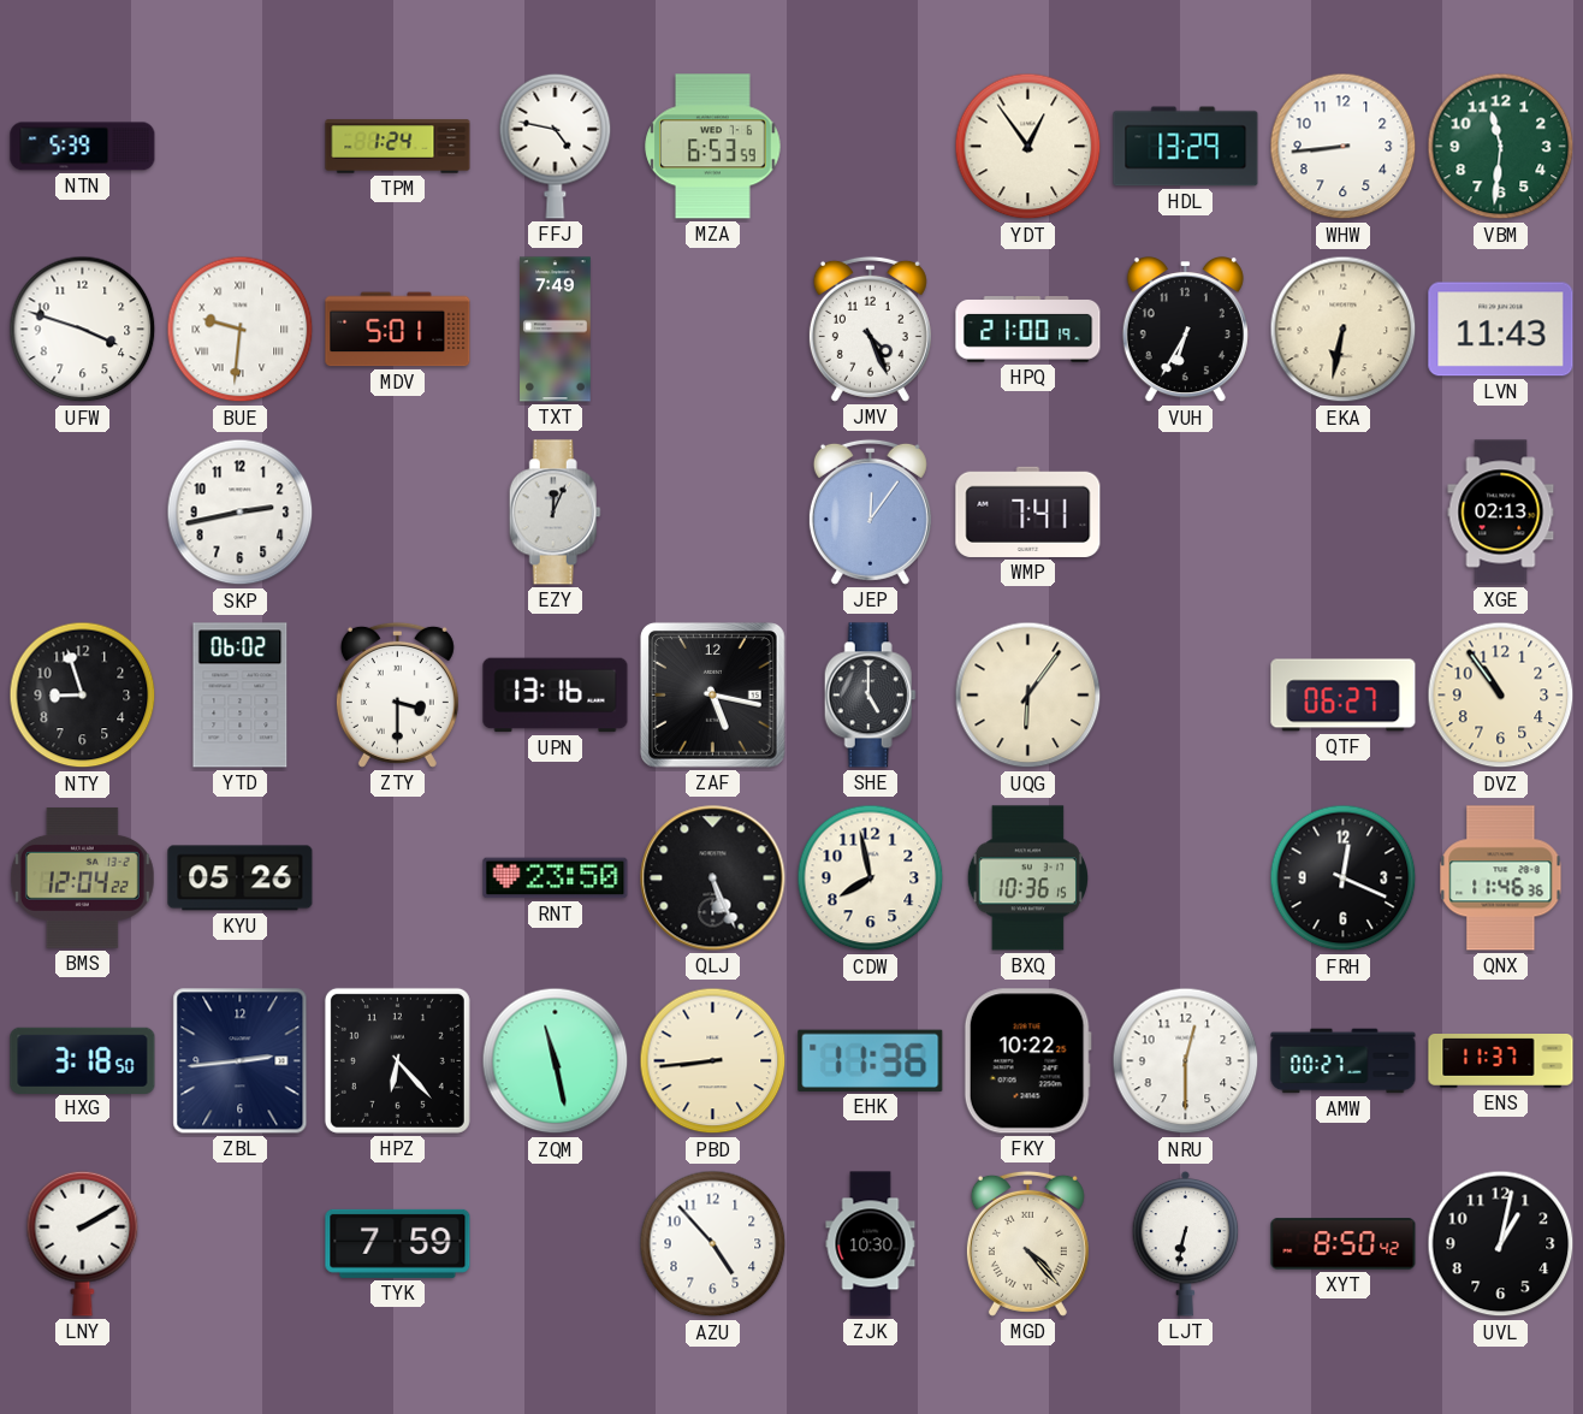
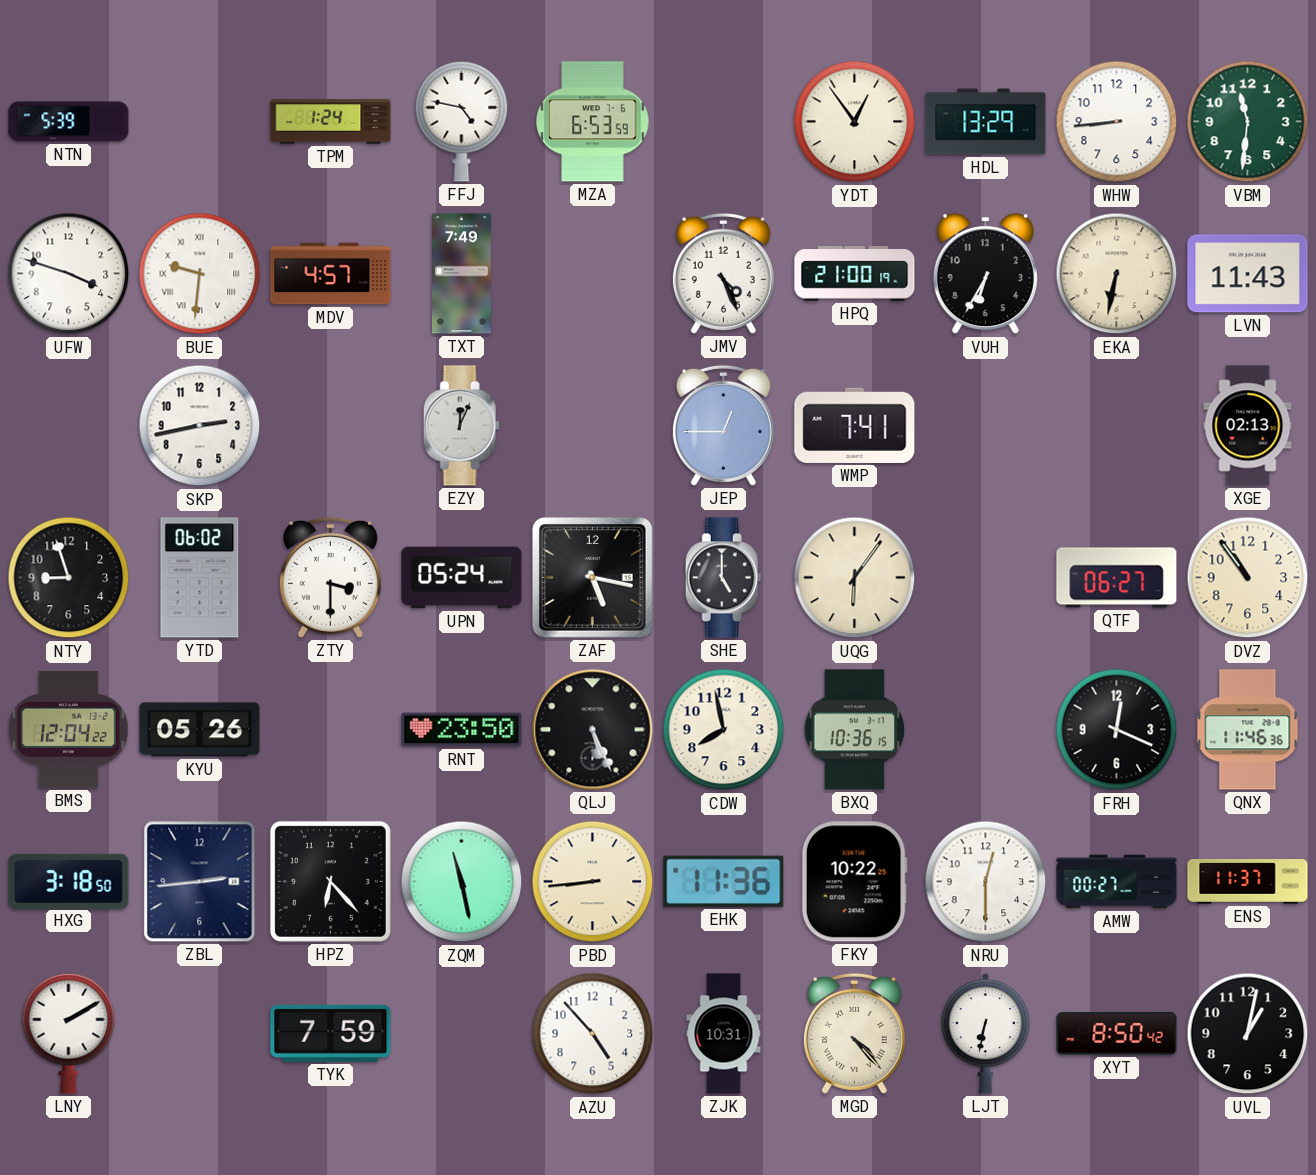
MDV: 5:01 -> 4:57 (331, 274)
JEP: 12:06 -> 12:45 (723, 425)
UPN: 13:16 -> 05:24 (462, 578)
ZJK: 10:30 -> 10:31 (724, 1034)
